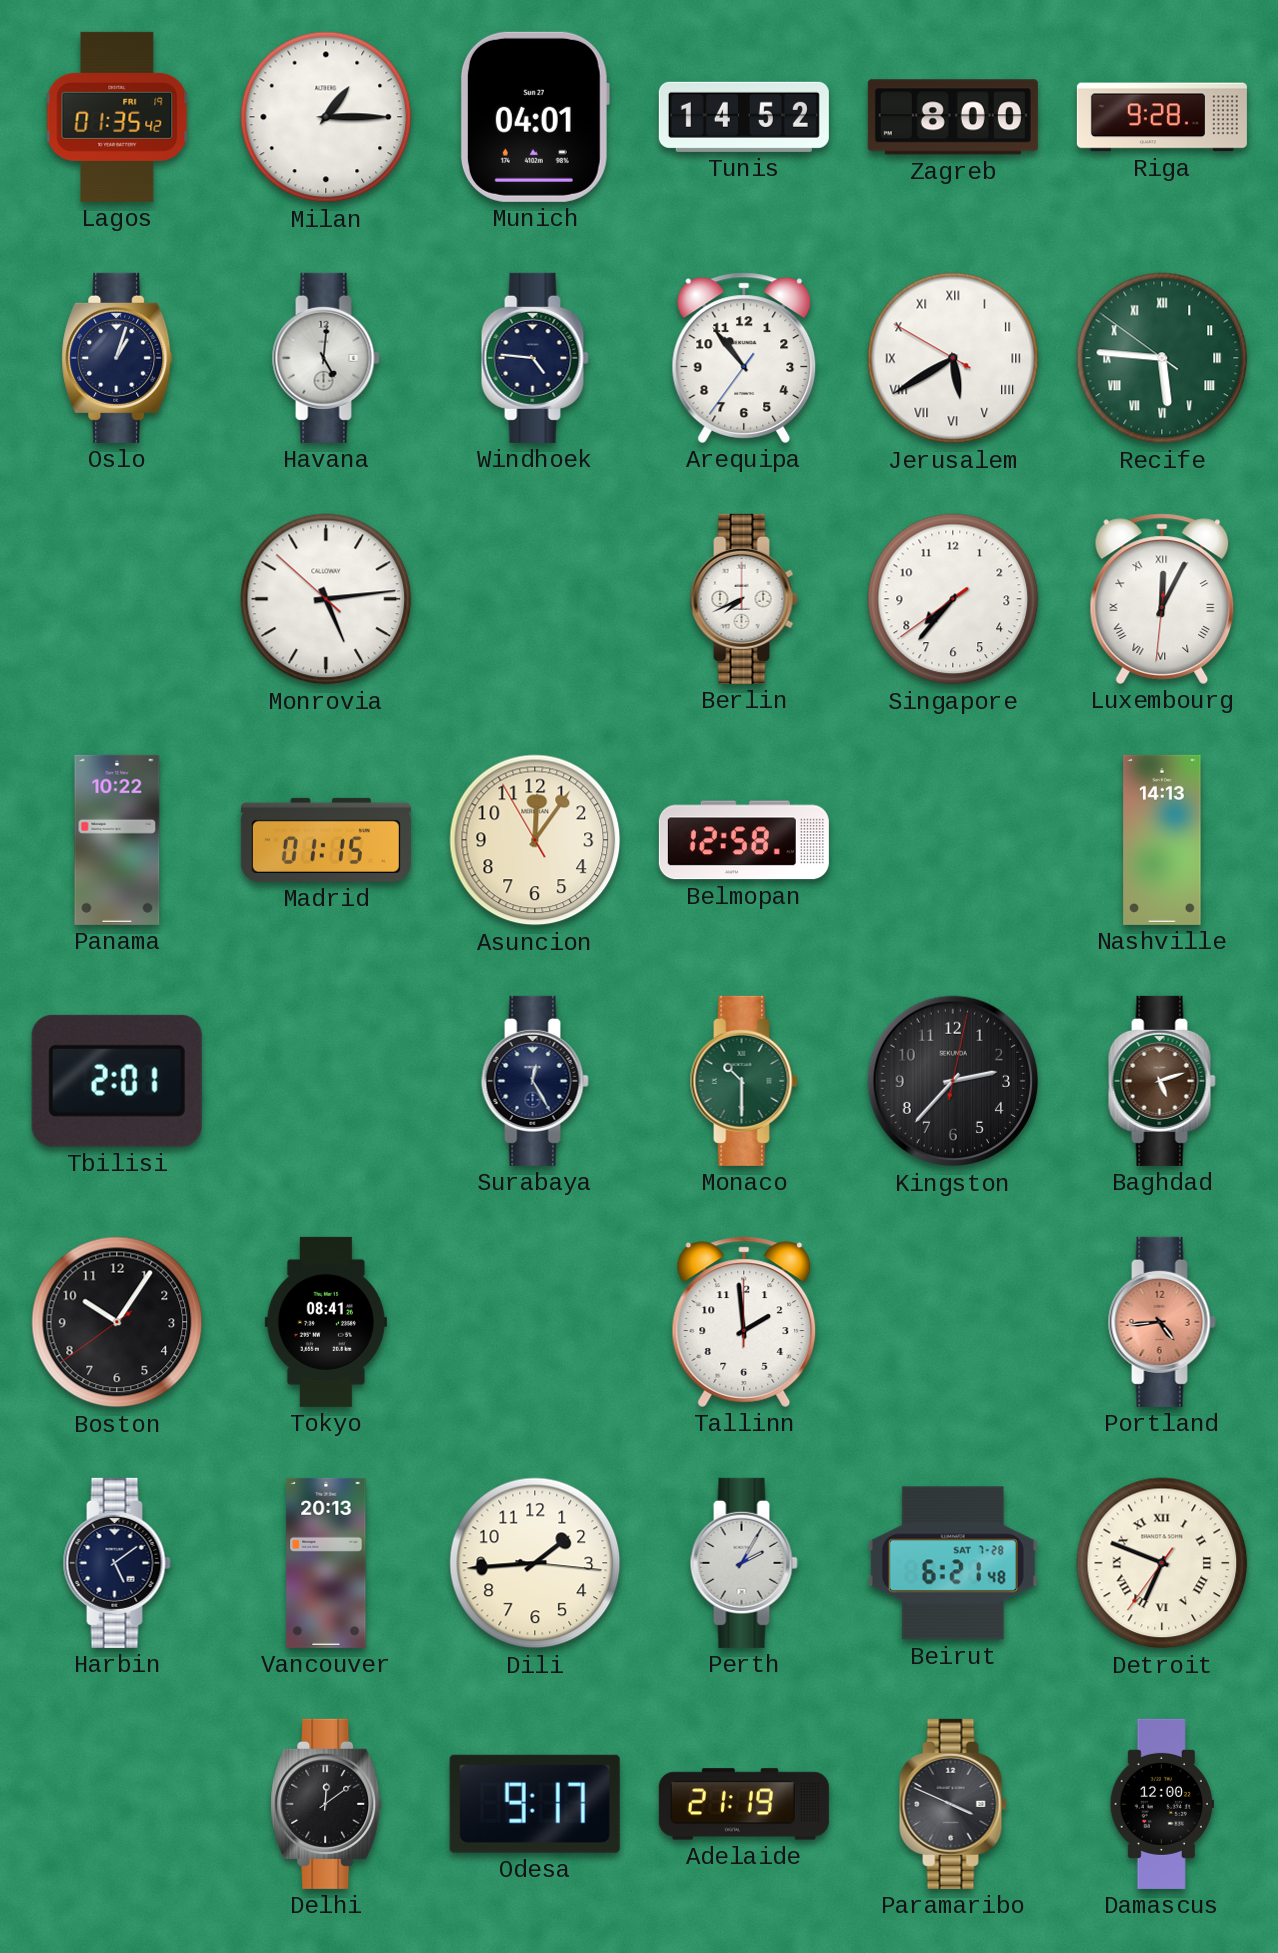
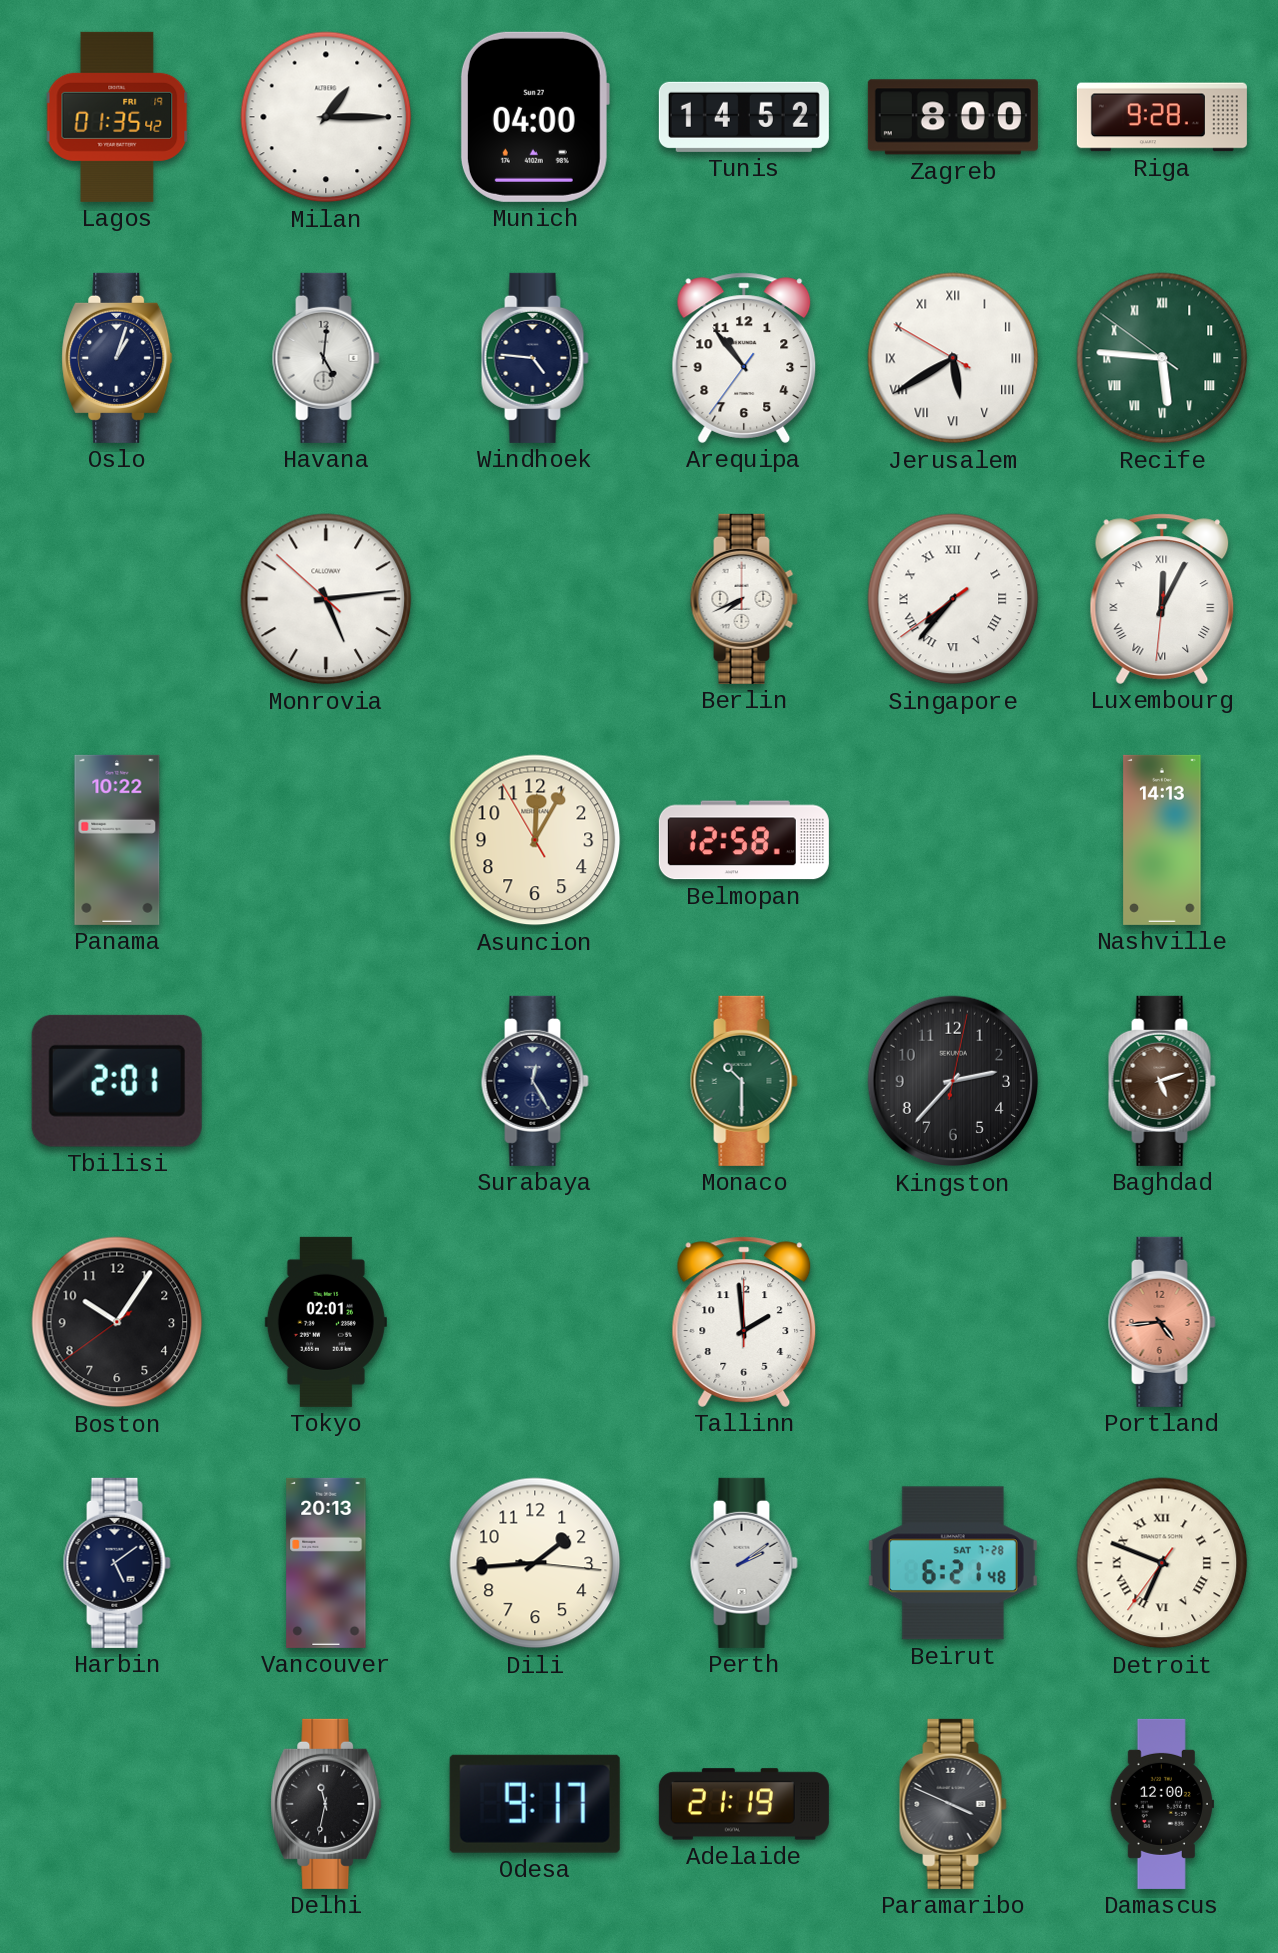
Munich: 04:01 -> 04:00 (535, 117)
Singapore numerals: Arabic -> Roman (953, 599)
Madrid: 01:15 -> none (326, 840)
Asuncion: 12:05 -> 12:04 (535, 840)
Tokyo: 08:41 -> 02:01 (326, 1322)
Perth: 2:05 -> 2:09 (744, 1563)
Delhi: 12:09 -> 11:32 (326, 1804)
